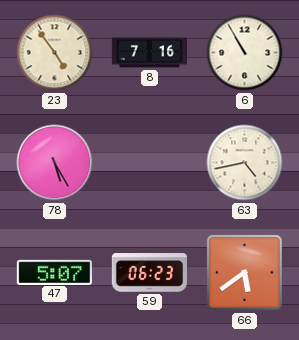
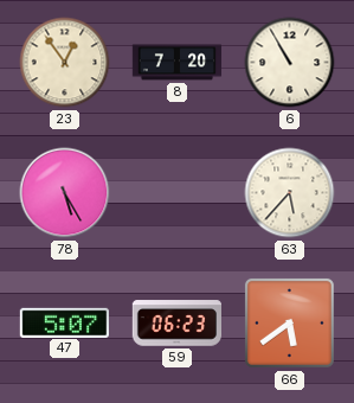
23: 4:54 -> 12:54 (65, 63)
8: 7:16 -> 7:20 (178, 63)
63: 4:43 -> 5:37 (290, 193)
